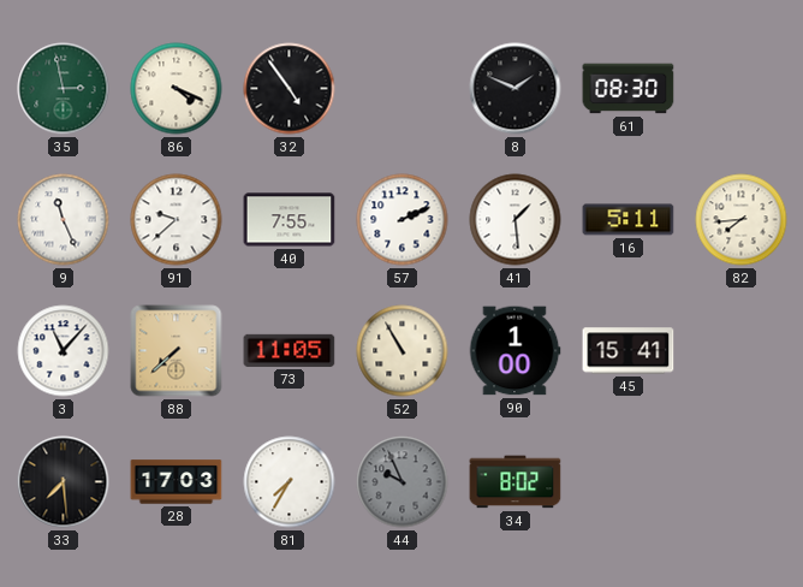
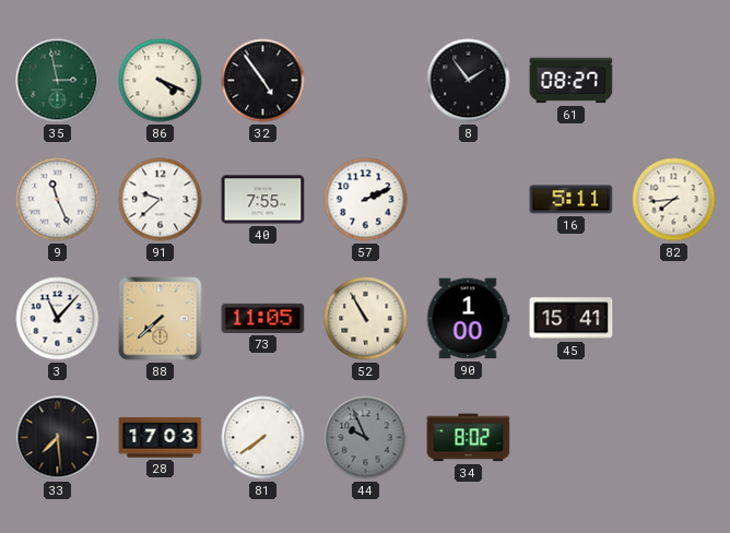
8: 1:49 -> 1:54 (469, 81)
61: 08:30 -> 08:27 (572, 81)
41: 1:29 -> none (516, 220)
81: 7:35 -> 7:39 (263, 438)
